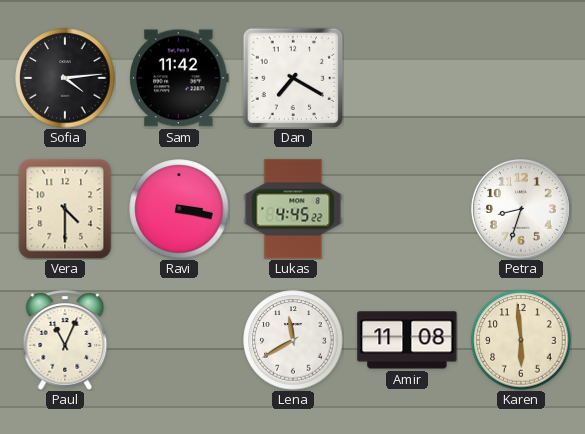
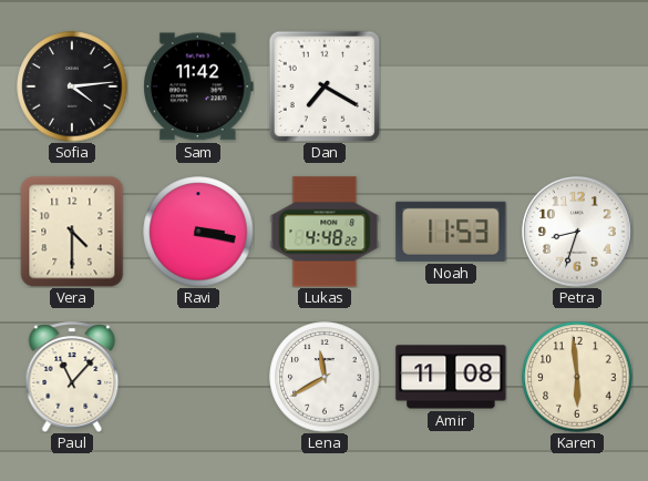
Lukas: 4:45 -> 4:48 (325, 232)
Noah: none -> 11:53 (451, 232)
Paul: 11:04 -> 11:07 (72, 377)
